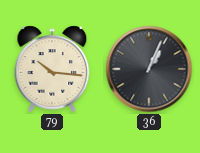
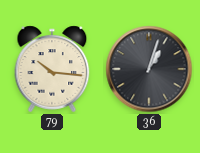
36: 1:04 -> 1:03 (149, 69)
